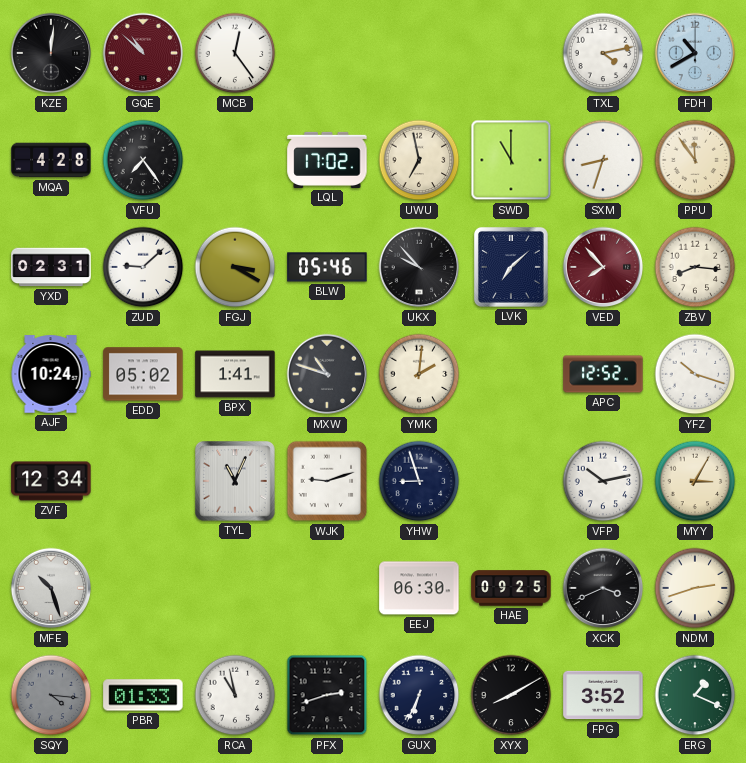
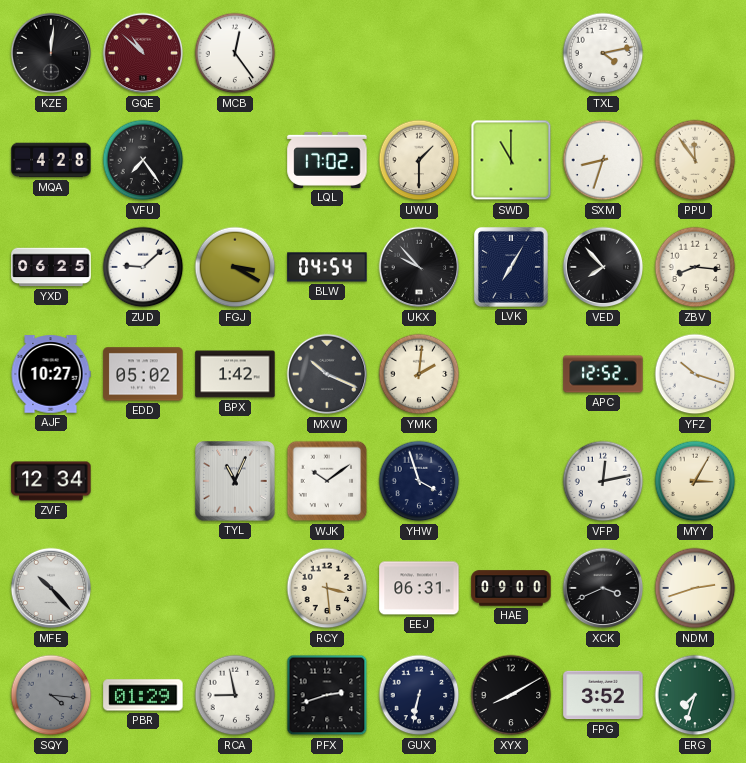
FDH: 10:40 -> none (695, 53)
UWU: 6:58 -> 1:30 (419, 160)
YXD: 02:31 -> 06:25 (51, 267)
BLW: 05:46 -> 04:54 (327, 267)
LVK: 7:08 -> 7:05 (511, 267)
VED dial: burgundy -> black (603, 267)
AJF: 10:24 -> 10:27 (51, 374)
BPX: 1:41 -> 1:42 (235, 374)
MXW: 10:48 -> 10:19 (327, 374)
WJK: 9:12 -> 10:09 (327, 481)
YHW: 8:57 -> 3:57 (419, 481)
VFP: 10:13 -> 12:13 (603, 481)
MFE: 10:27 -> 10:23 (51, 588)
RCY: none -> 3:29 (327, 588)
EEJ: 06:30 -> 06:31 (419, 588)
HAE: 09:25 -> 09:00 (511, 588)
PBR: 01:33 -> 01:29 (143, 695)
RCA: 10:58 -> 8:58 (235, 695)
GUX: 6:34 -> 6:32 (419, 695)
ERG: 1:19 -> 7:33 (695, 695)
